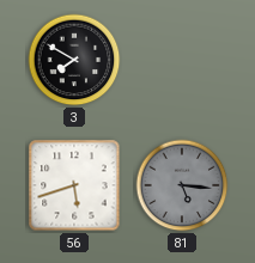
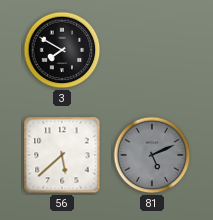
56: 5:42 -> 5:38 (62, 155)
81: 5:16 -> 5:11 (152, 155)
